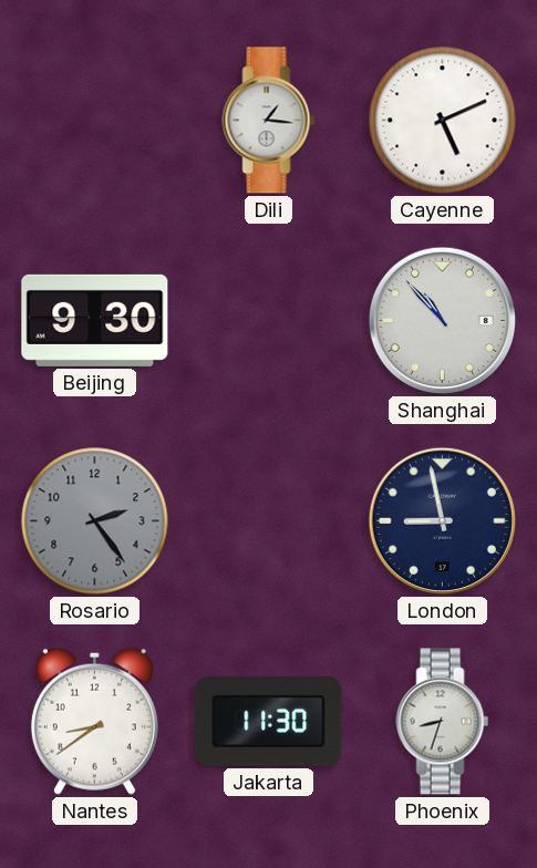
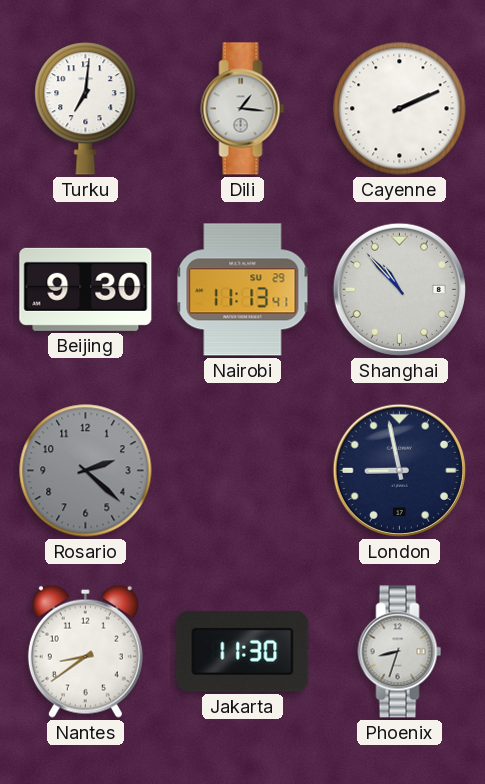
Turku: none -> 7:01 (86, 109)
Cayenne: 5:11 -> 2:11 (400, 109)
Nairobi: none -> 11:13 (243, 290)
Rosario: 2:24 -> 2:22 (86, 471)
